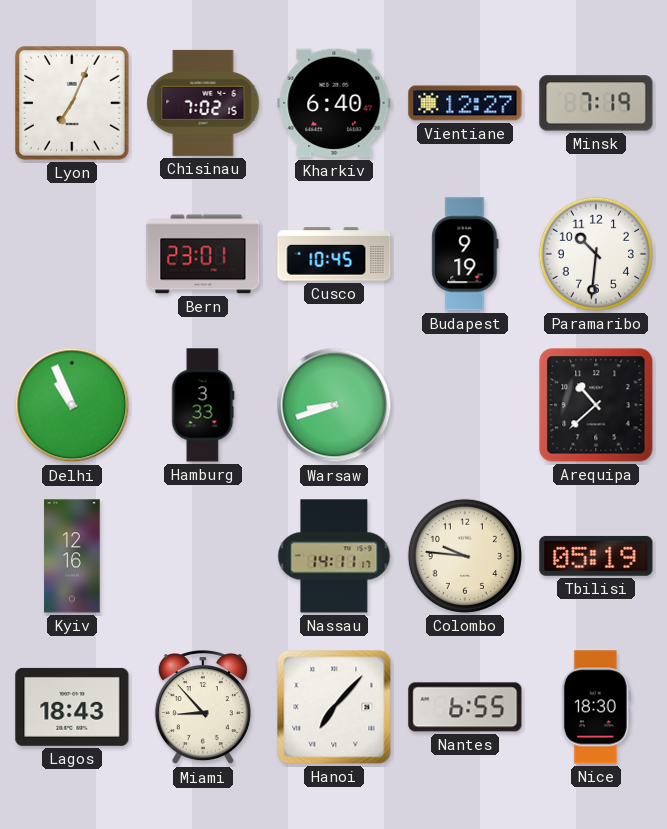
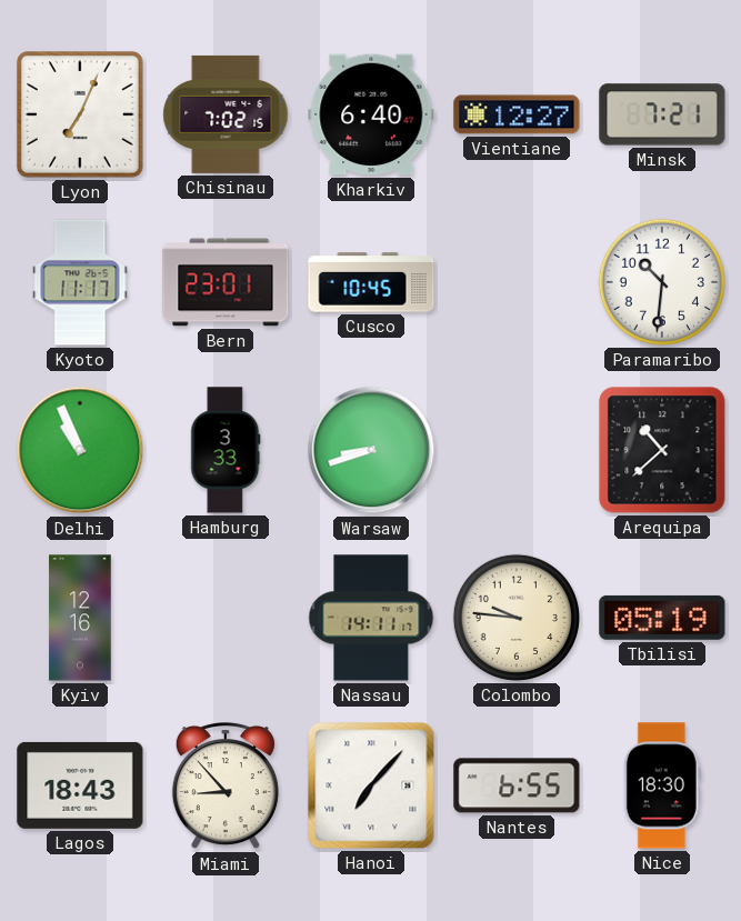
Minsk: 7:19 -> 7:21 (662, 114)
Kyoto: none -> 11:17 (80, 282)
Budapest: 9:19 -> none (465, 254)
